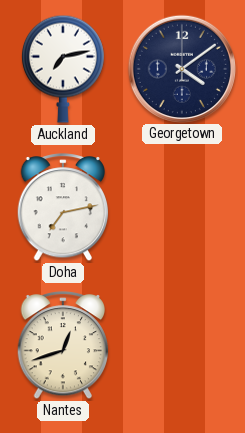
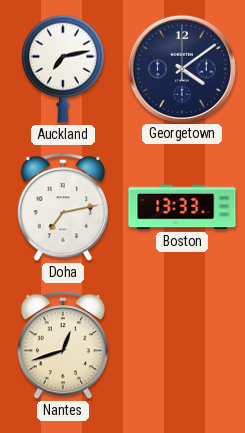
Boston: none -> 13:33 (182, 207)
